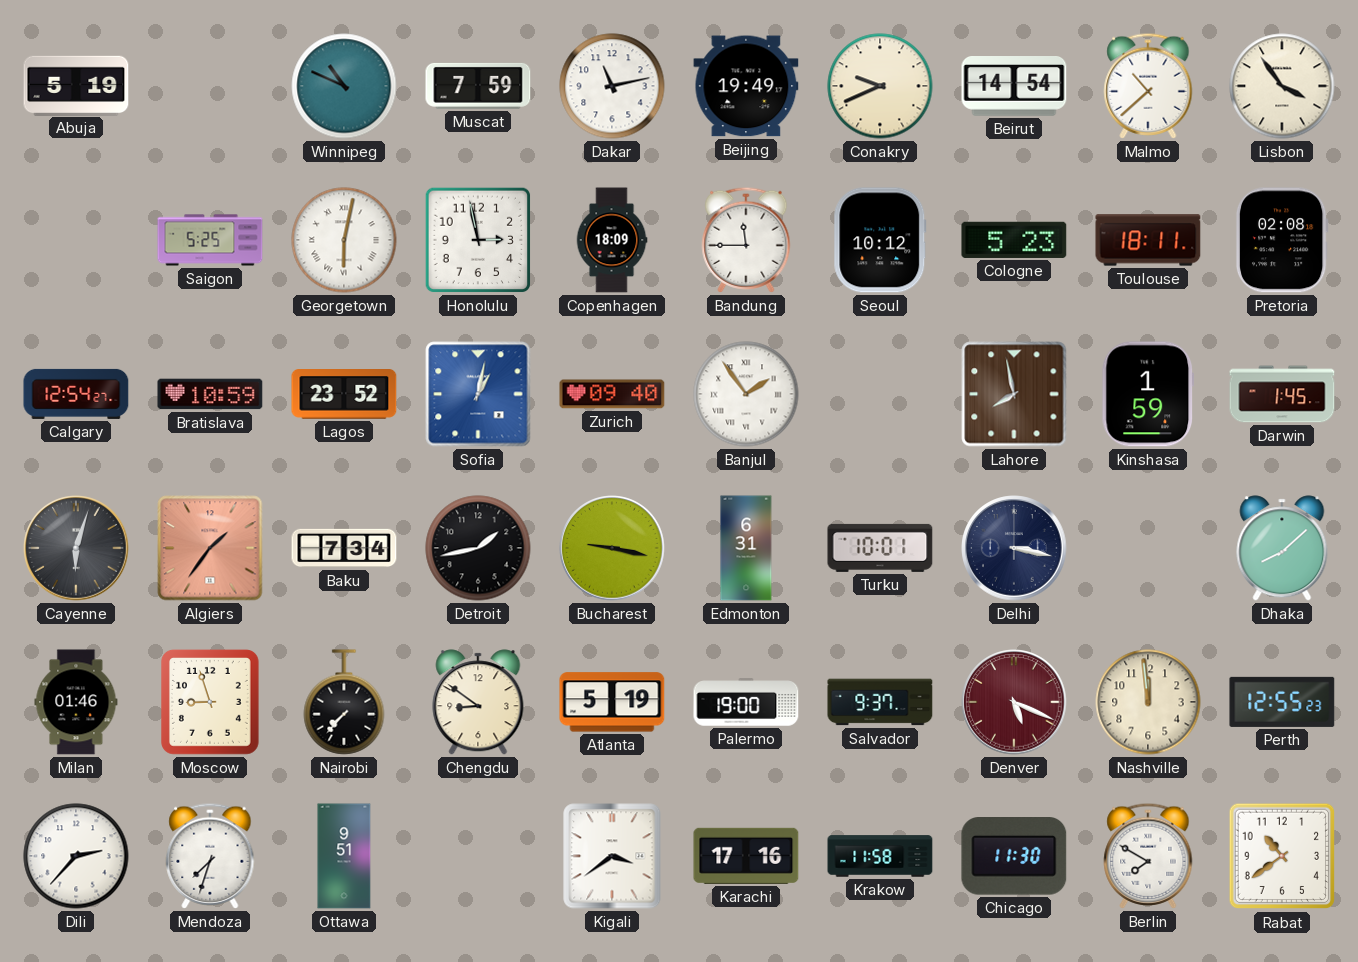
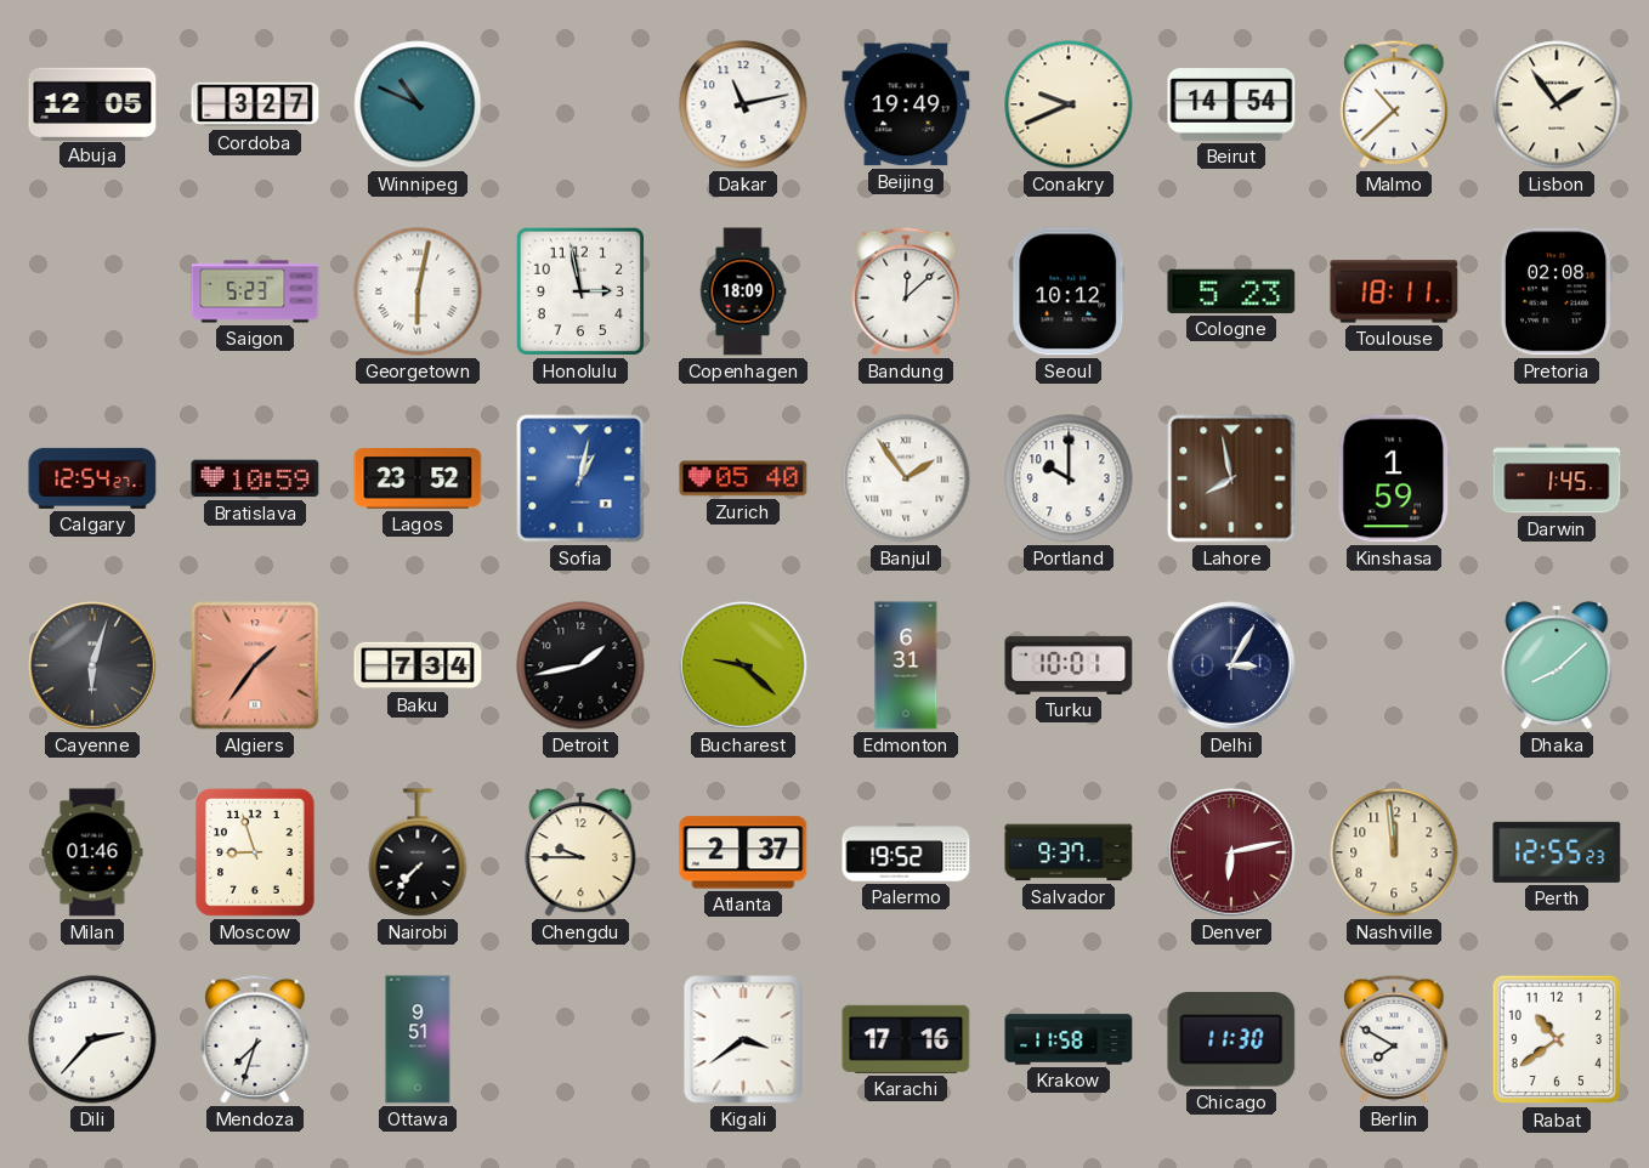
Abuja: 5:19 -> 12:05 (92, 103)
Cordoba: none -> 3:27 (255, 104)
Muscat: 7:59 -> none (478, 86)
Lisbon: 3:54 -> 1:54 (1557, 104)
Saigon: 5:25 -> 5:23 (255, 291)
Bandung: 11:45 -> 12:08 (906, 291)
Zurich: 09:40 -> 05:40 (743, 478)
Portland: none -> 10:00 (1069, 478)
Bucharest: 9:17 -> 9:22 (743, 665)
Delhi: 3:17 -> 3:05 (1231, 665)
Chengdu: 8:51 -> 9:45 (580, 852)
Atlanta: 5:19 -> 2:37 (743, 852)
Palermo: 19:00 -> 19:52 (906, 852)
Denver: 5:19 -> 6:13 (1231, 852)
